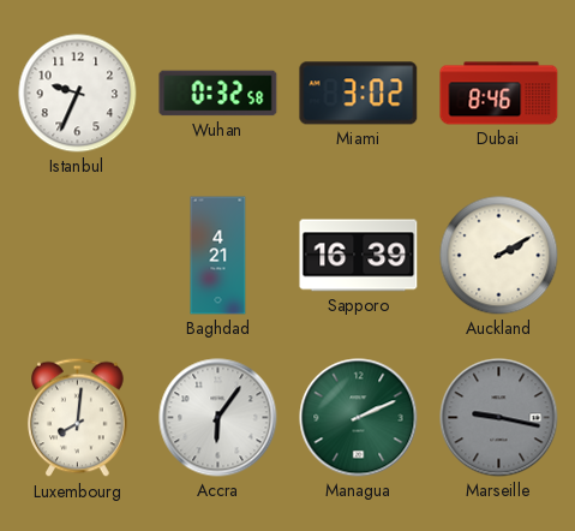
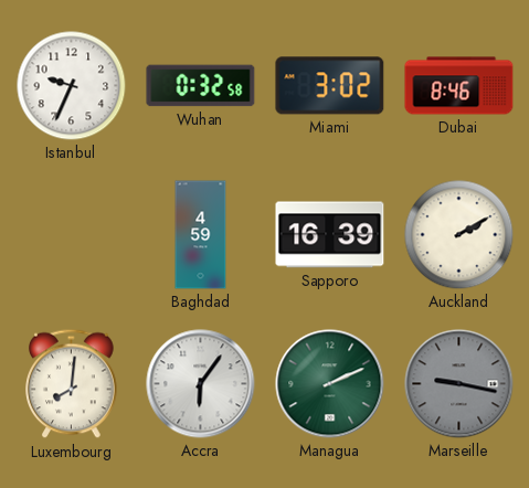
Baghdad: 4:21 -> 4:59 (201, 235)
